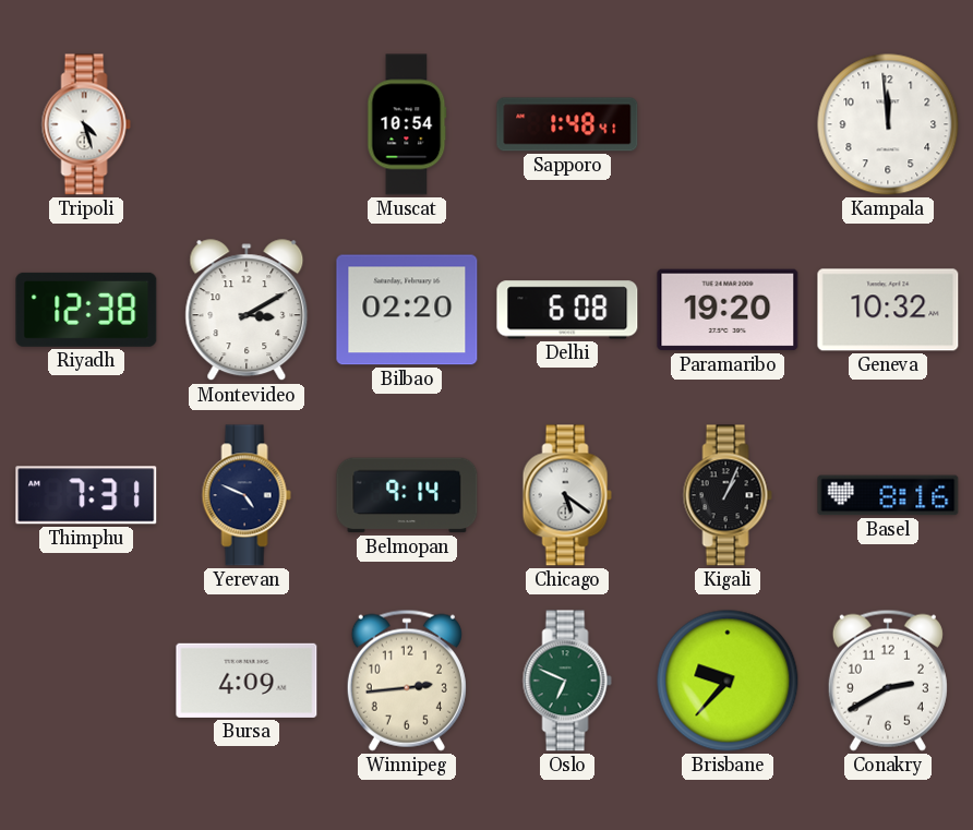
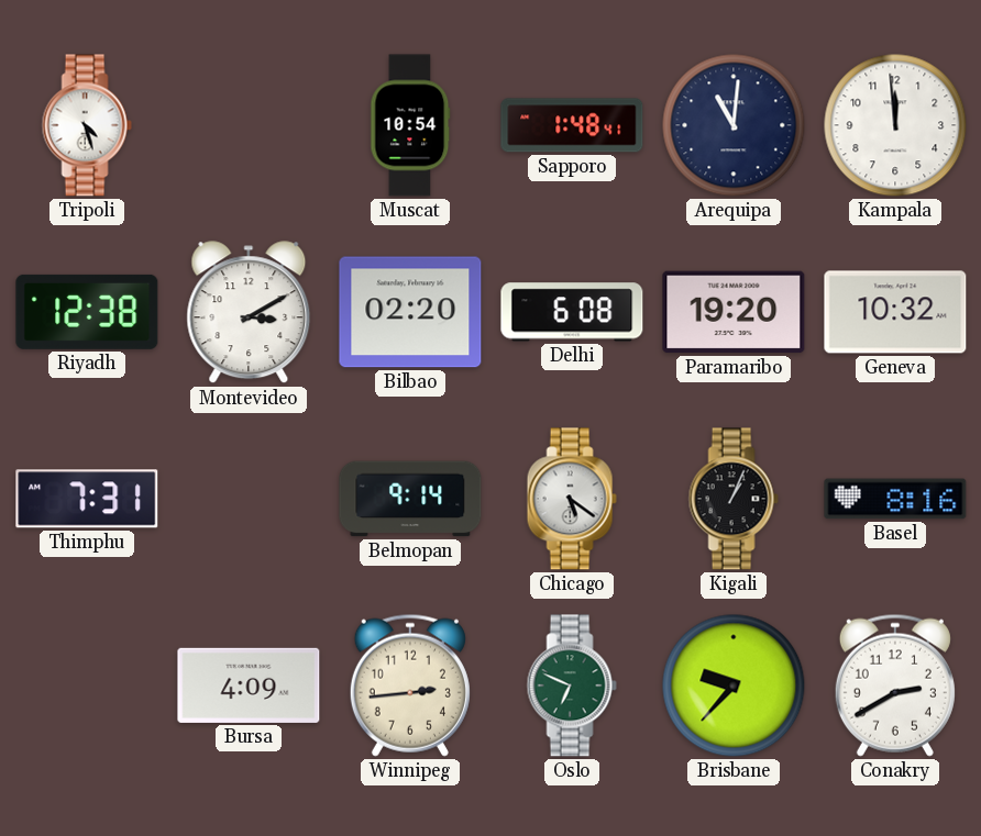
Arequipa: none -> 11:01 (734, 125)
Yerevan: 4:49 -> none (247, 495)
